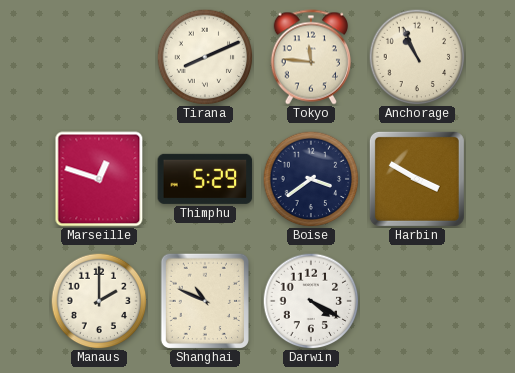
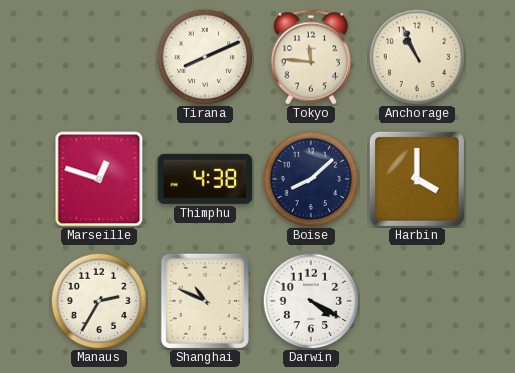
Thimphu: 5:29 -> 4:38 (205, 179)
Boise: 3:39 -> 8:08 (311, 179)
Harbin: 3:50 -> 4:00 (417, 179)
Manaus: 2:00 -> 2:35 (99, 301)
